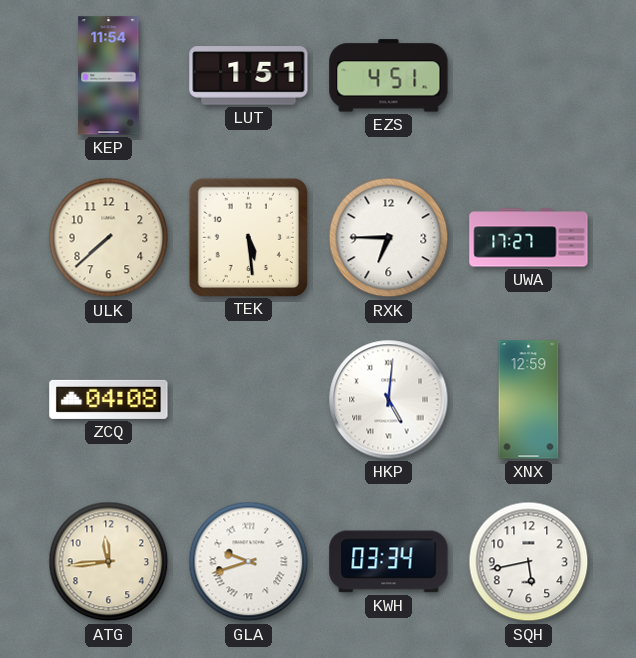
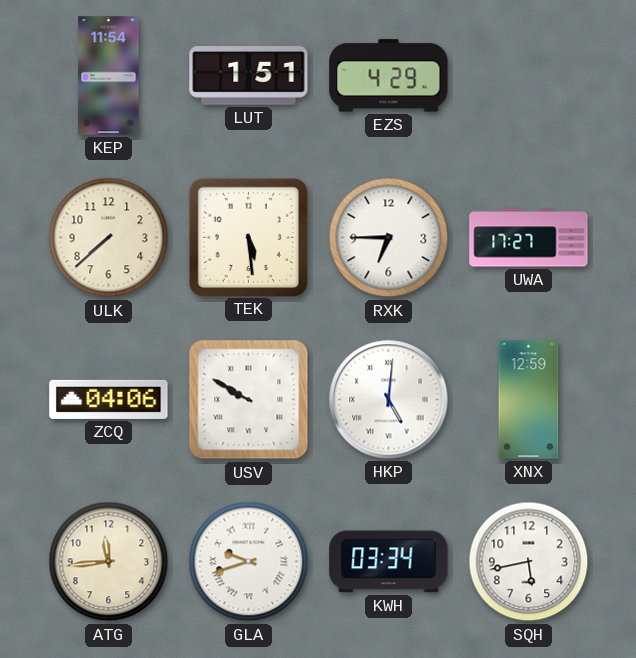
EZS: 4:51 -> 4:29 (389, 76)
ZCQ: 04:08 -> 04:06 (109, 399)
USV: none -> 9:50 (249, 400)
